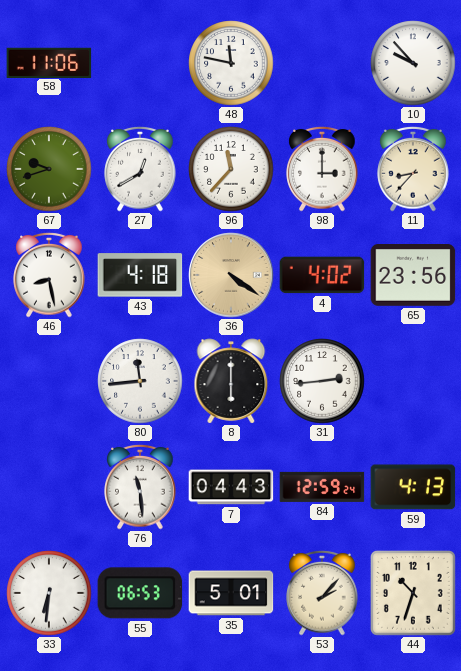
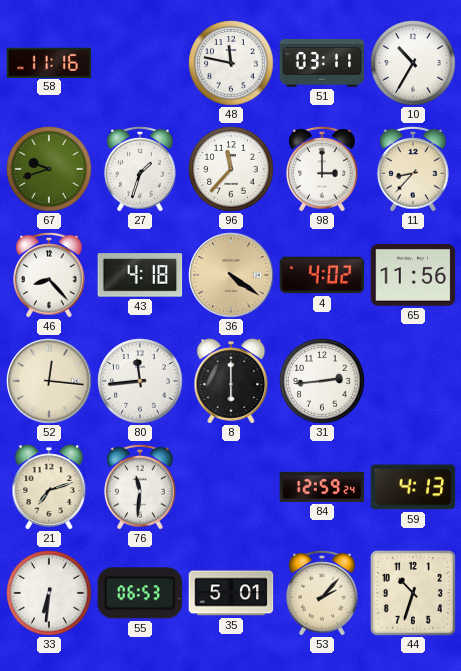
58: 11:06 -> 11:16 (49, 62)
51: none -> 03:11 (322, 63)
10: 9:53 -> 10:35 (413, 63)
27: 12:40 -> 1:33 (140, 169)
46: 8:28 -> 8:23 (49, 275)
65: 23:56 -> 11:56 (413, 276)
52: none -> 12:16 (49, 381)
21: none -> 7:12 (49, 487)
76: 11:29 -> 11:31 (140, 487)
7: 04:43 -> none (231, 487)
